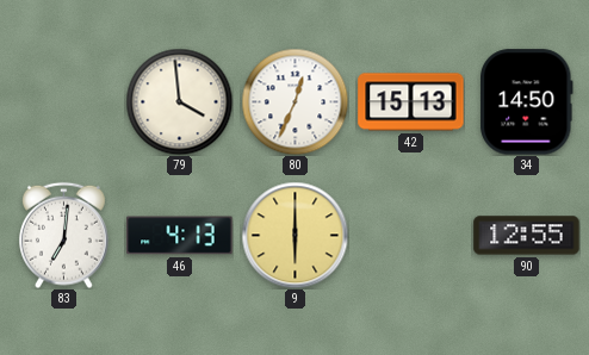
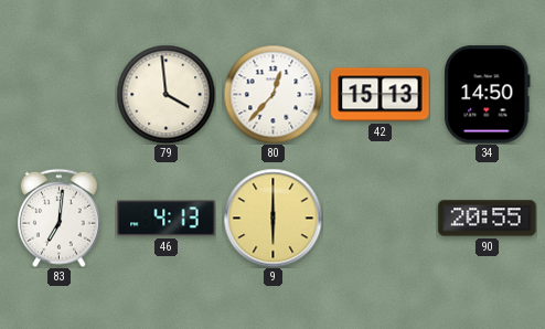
80: 12:34 -> 12:37 (272, 94)
90: 12:55 -> 20:55 (488, 219)
